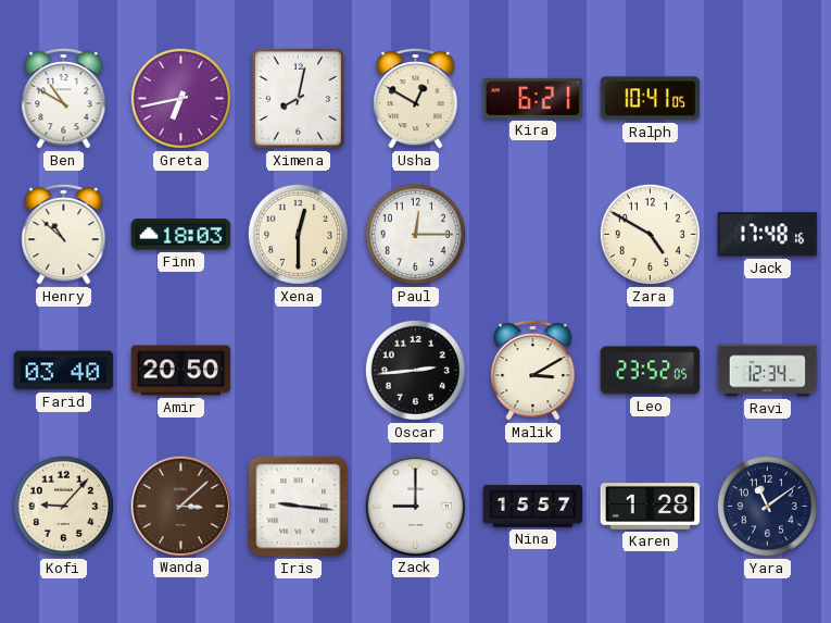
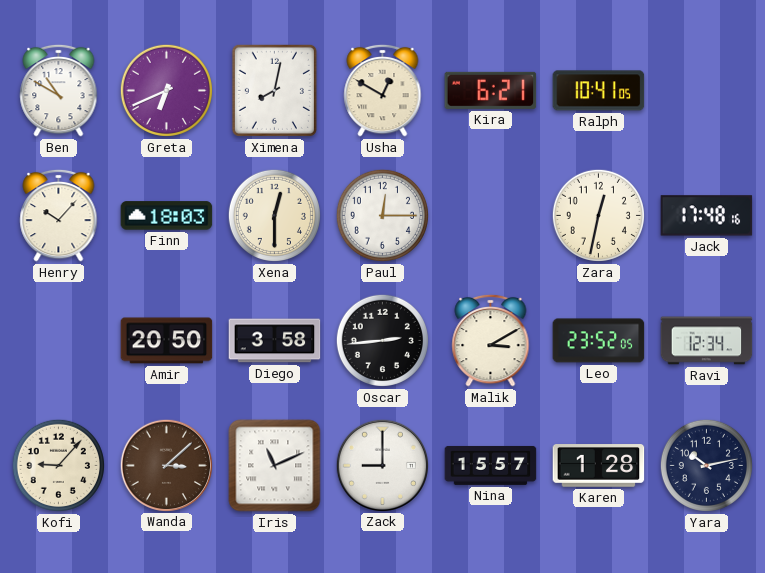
Greta: 6:43 -> 6:41 (166, 90)
Henry: 10:52 -> 10:07 (59, 215)
Zara: 4:50 -> 12:32 (598, 215)
Farid: 03:40 -> none (64, 371)
Diego: none -> 3:58 (275, 341)
Iris: 9:16 -> 11:11 (275, 466)
Yara: 11:09 -> 10:13 (706, 465)
